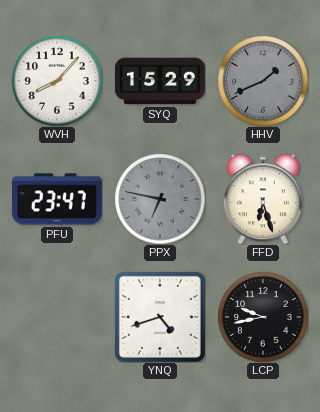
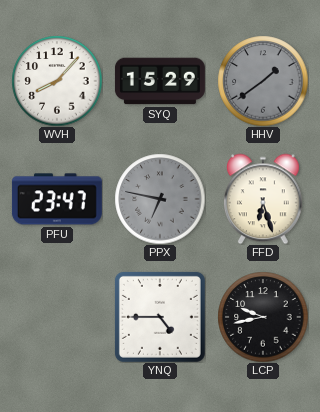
HHV: 1:41 -> 1:39 (263, 81)
YNQ: 4:42 -> 4:45 (160, 317)
